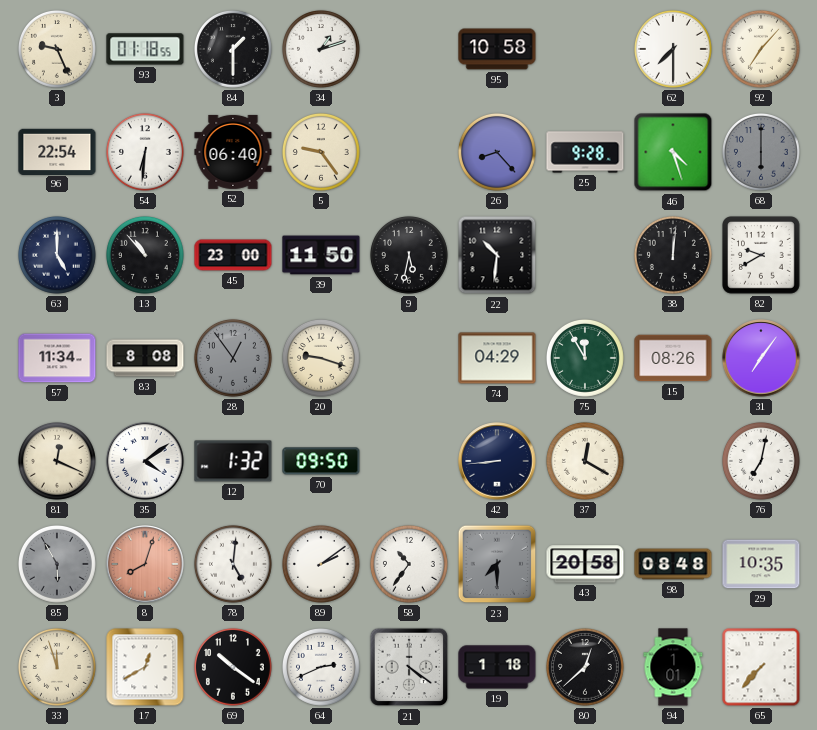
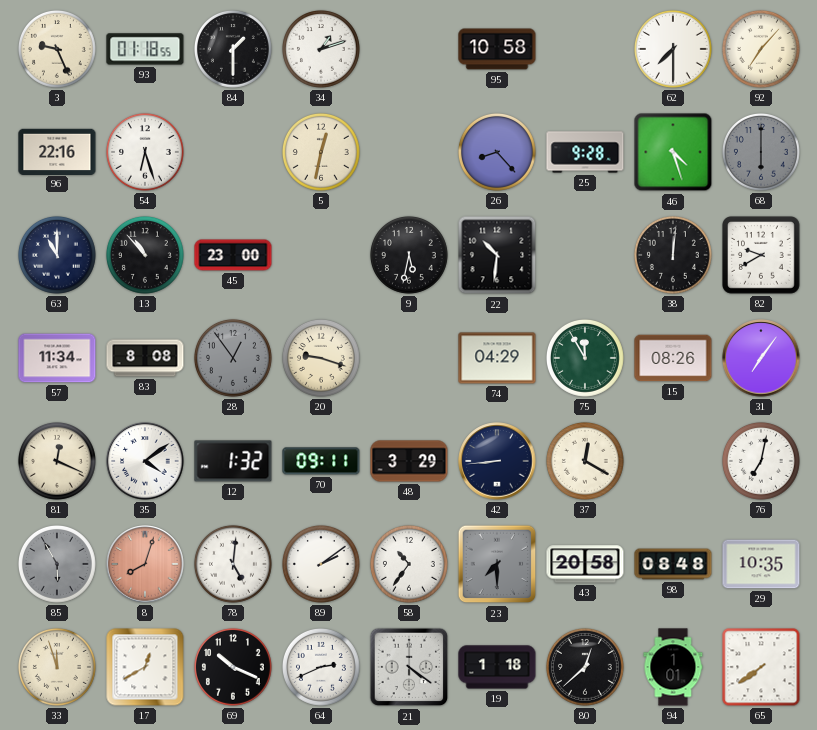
96: 22:54 -> 22:16 (57, 151)
54: 6:31 -> 6:27 (145, 152)
52: 06:40 -> none (233, 152)
5: 9:24 -> 12:32 (321, 152)
63: 5:00 -> 11:00 (57, 255)
39: 11:50 -> none (321, 255)
70: 09:50 -> 09:11 (321, 461)
48: none -> 3:29 (409, 461)
69: 10:21 -> 10:19 (233, 667)
65: 7:37 -> 7:39 (761, 667)
